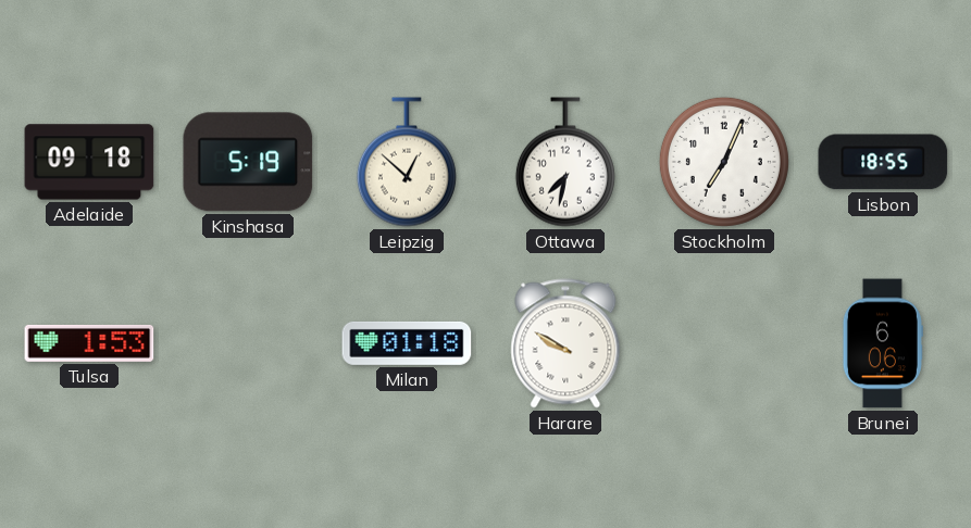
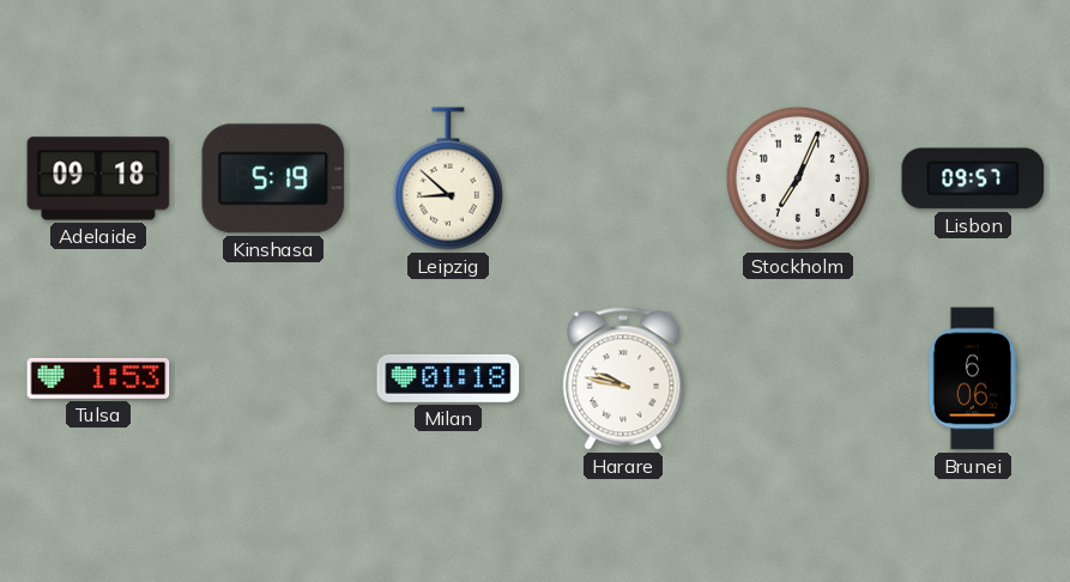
Leipzig: 12:52 -> 8:52 (448, 178)
Ottawa: 7:32 -> none (565, 162)
Lisbon: 18:55 -> 09:57 (973, 178)
Harare: 9:50 -> 9:47 (623, 378)
